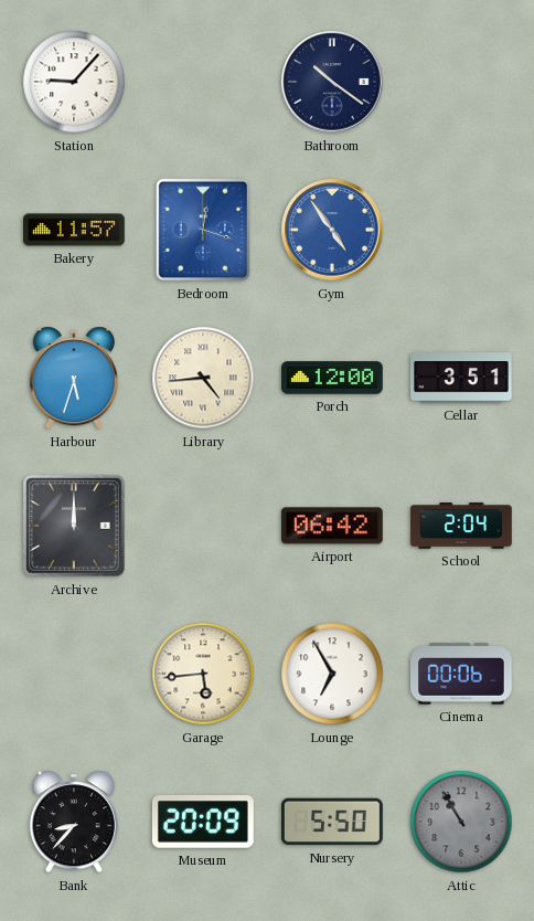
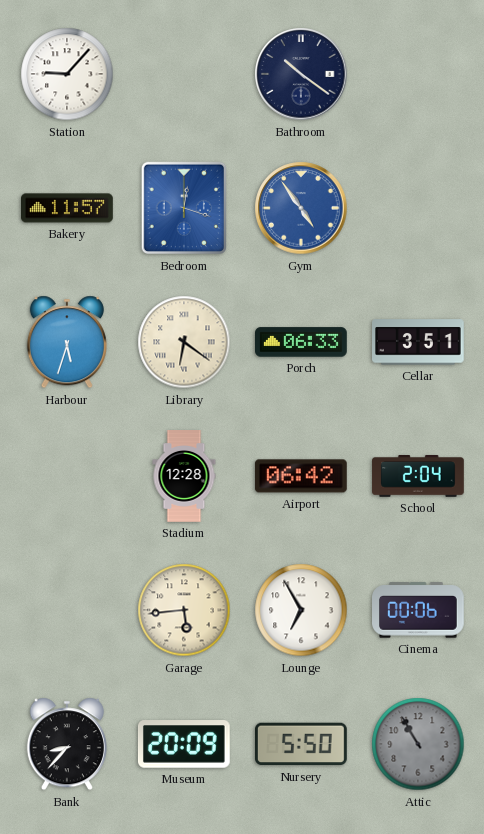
Library: 4:44 -> 6:21 (184, 342)
Porch: 12:00 -> 06:33 (302, 342)
Archive: 12:00 -> none (75, 527)
Stadium: none -> 12:28 (184, 476)
